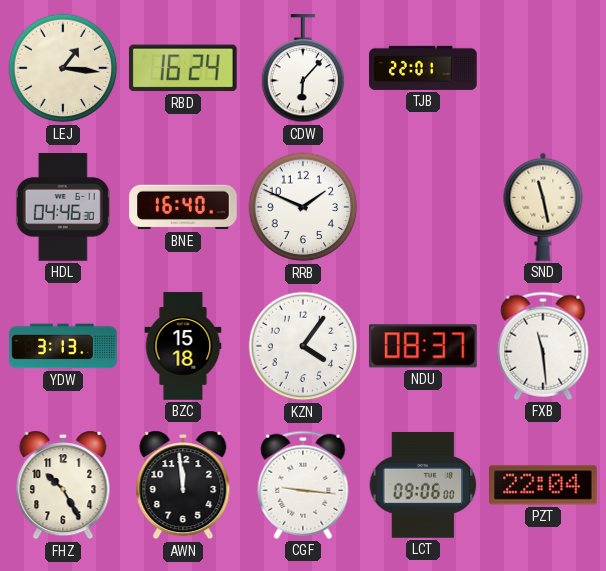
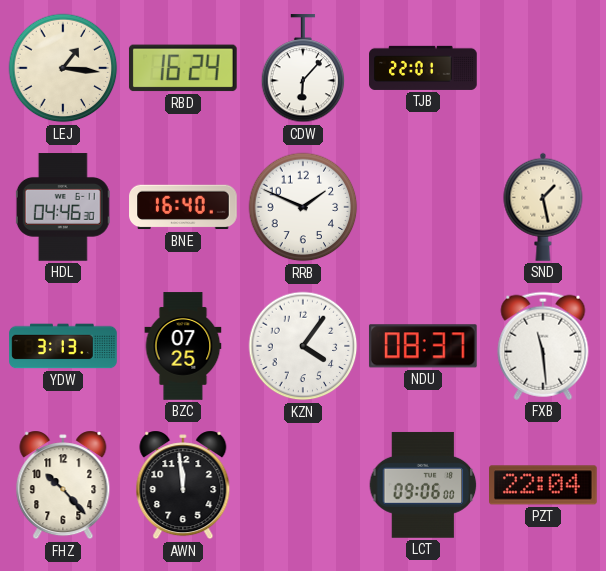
SND: 11:28 -> 1:28 (543, 207)
BZC: 15:18 -> 07:25 (183, 346)
FHZ: 10:25 -> 10:23 (63, 485)
CGF: 9:16 -> none (303, 485)
